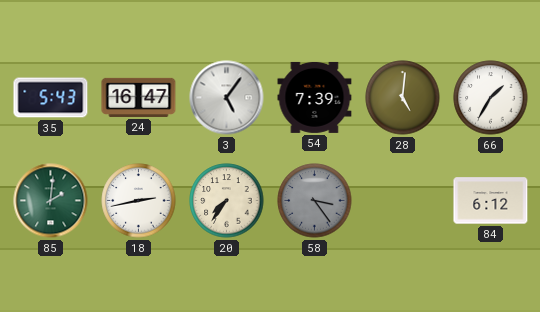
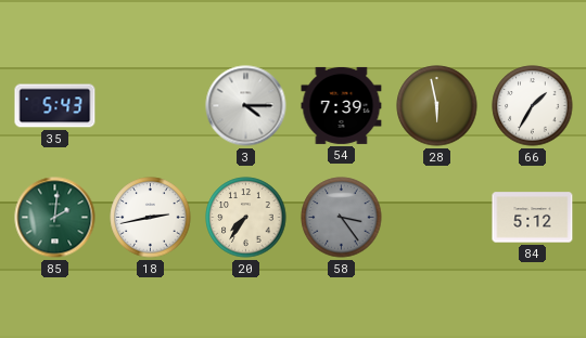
24: 16:47 -> none (139, 97)
3: 5:06 -> 4:15 (246, 106)
28: 5:01 -> 5:58 (437, 106)
84: 6:12 -> 5:12 (533, 218)
